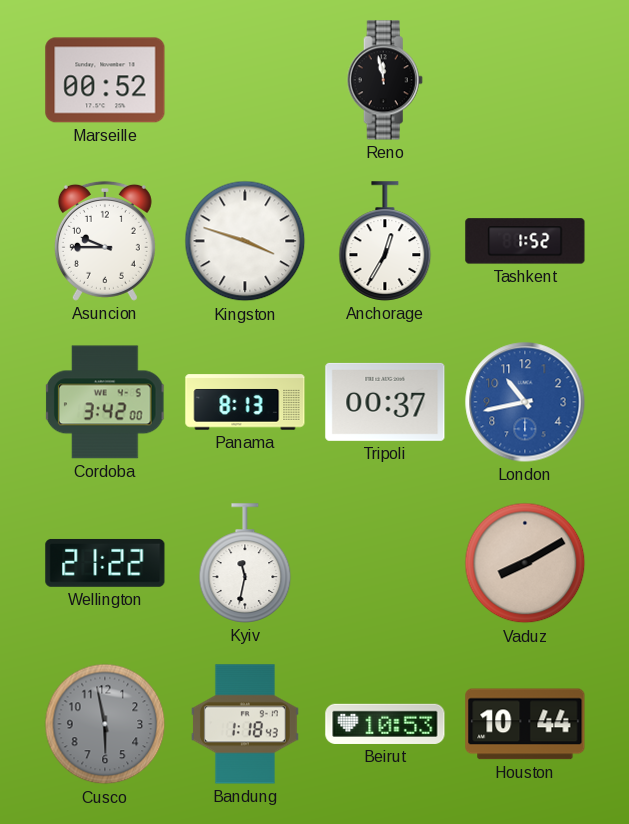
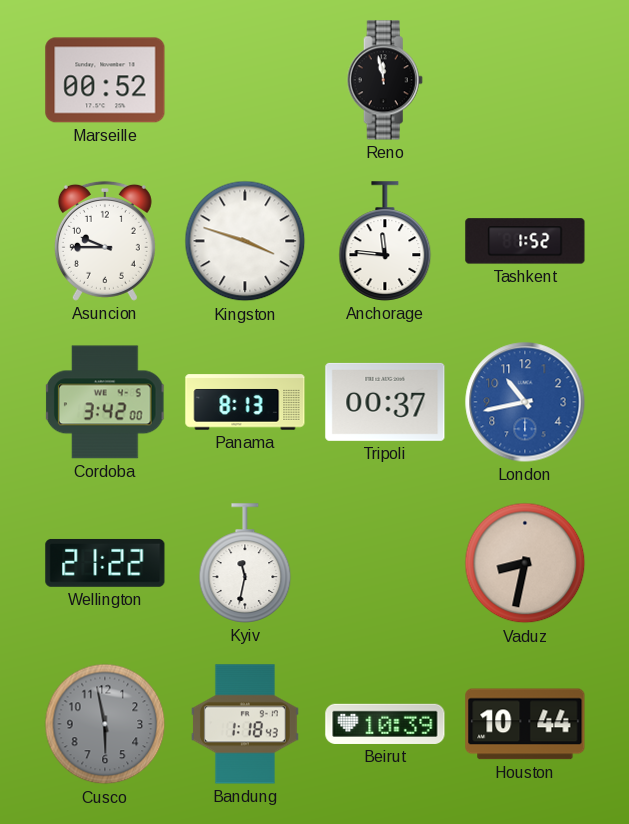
Anchorage: 12:35 -> 11:46 (385, 241)
Vaduz: 8:10 -> 8:32 (525, 563)
Beirut: 10:53 -> 10:39 (385, 724)
